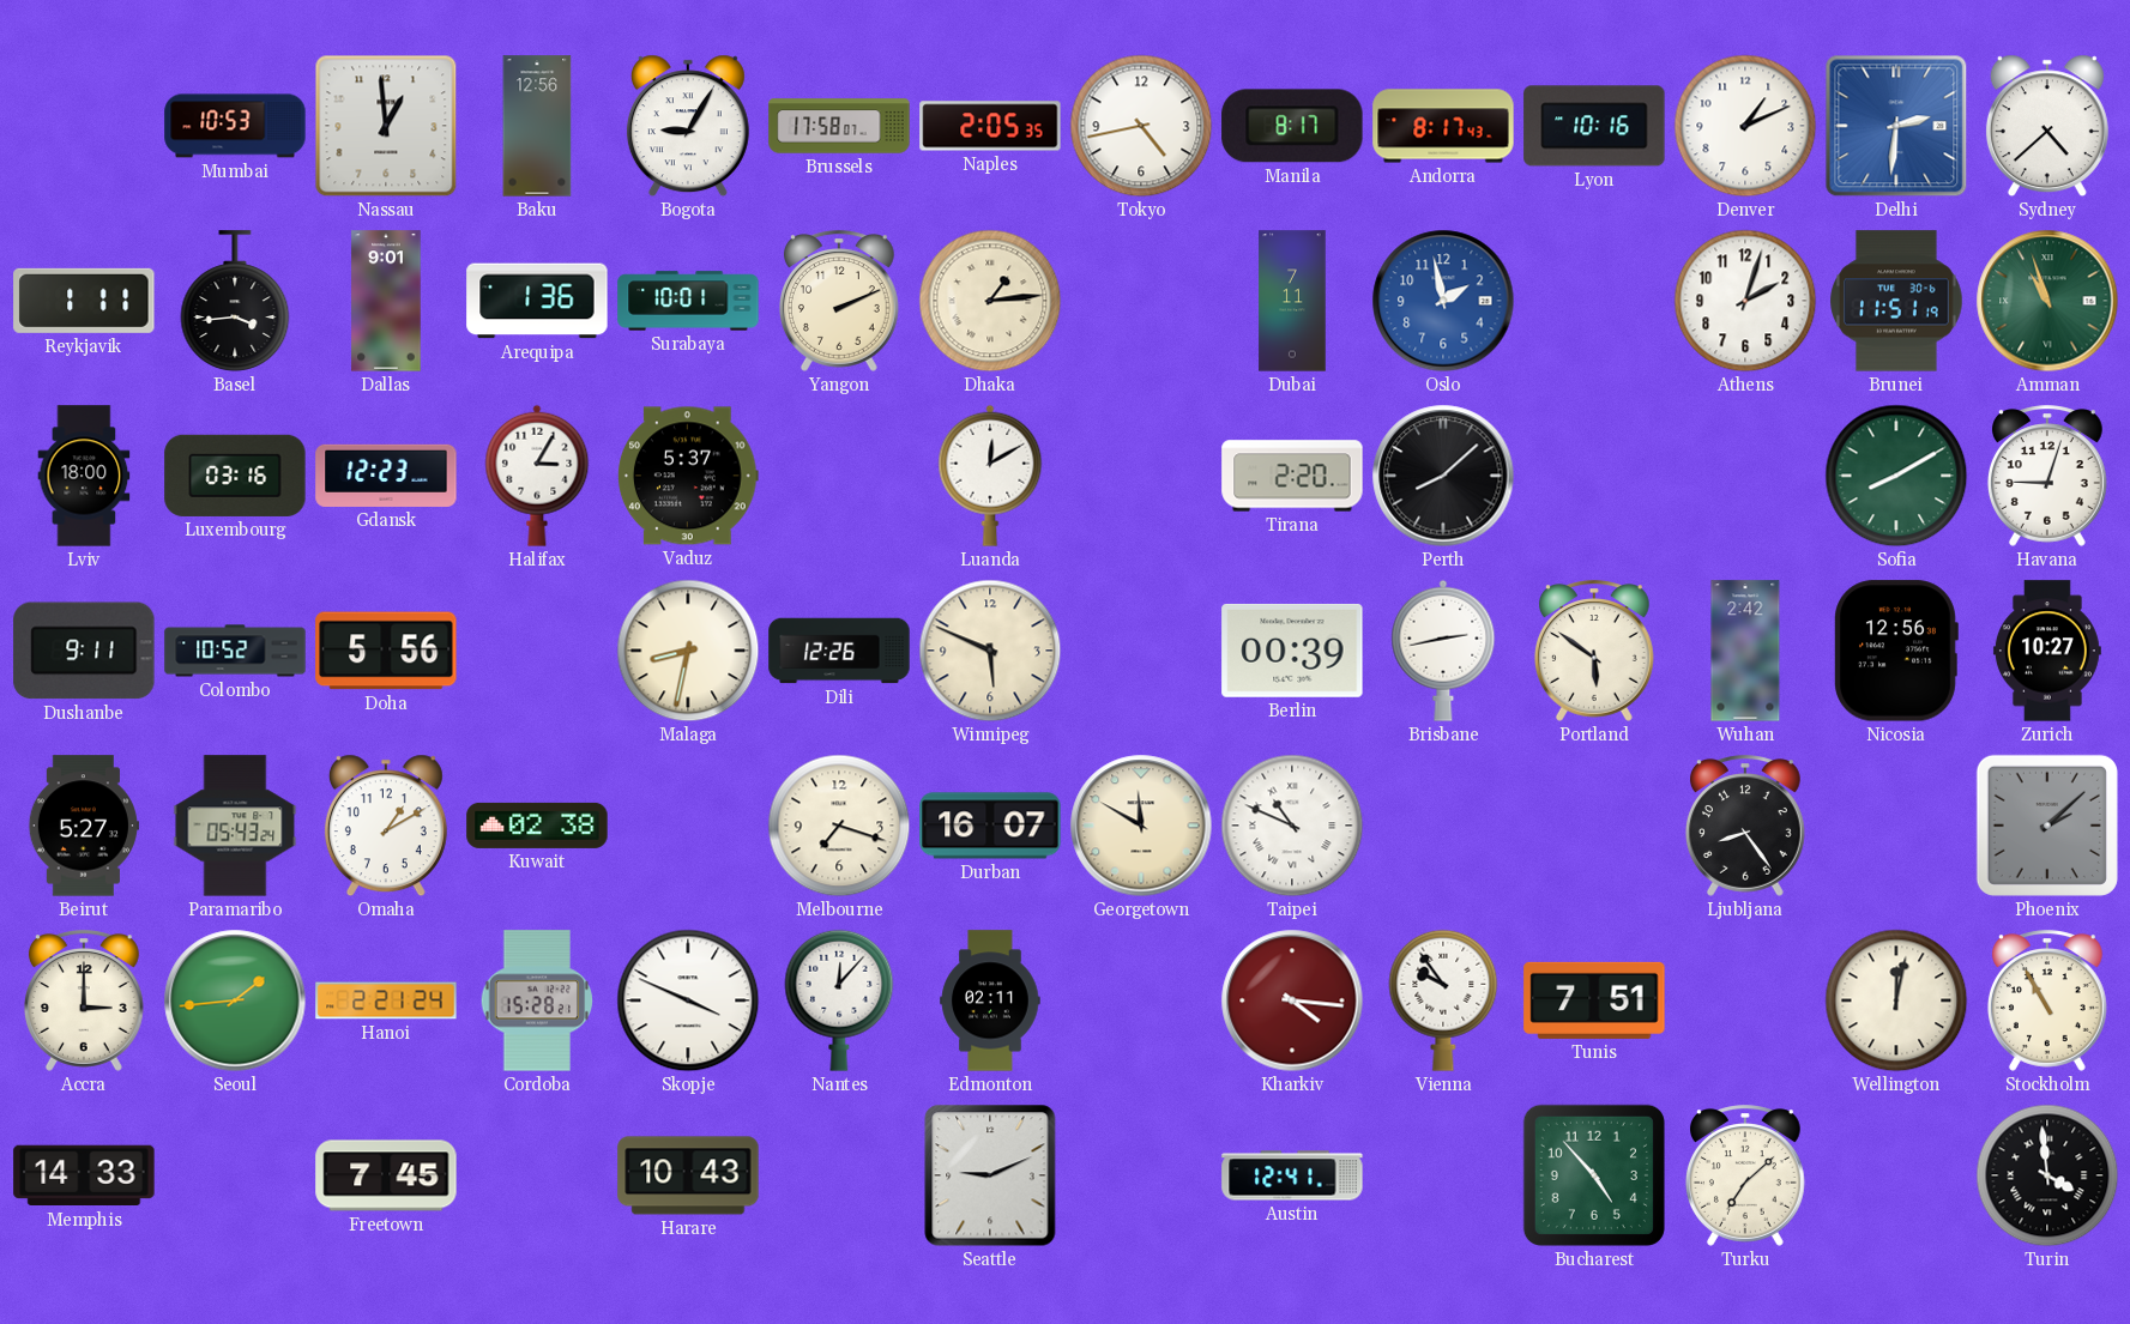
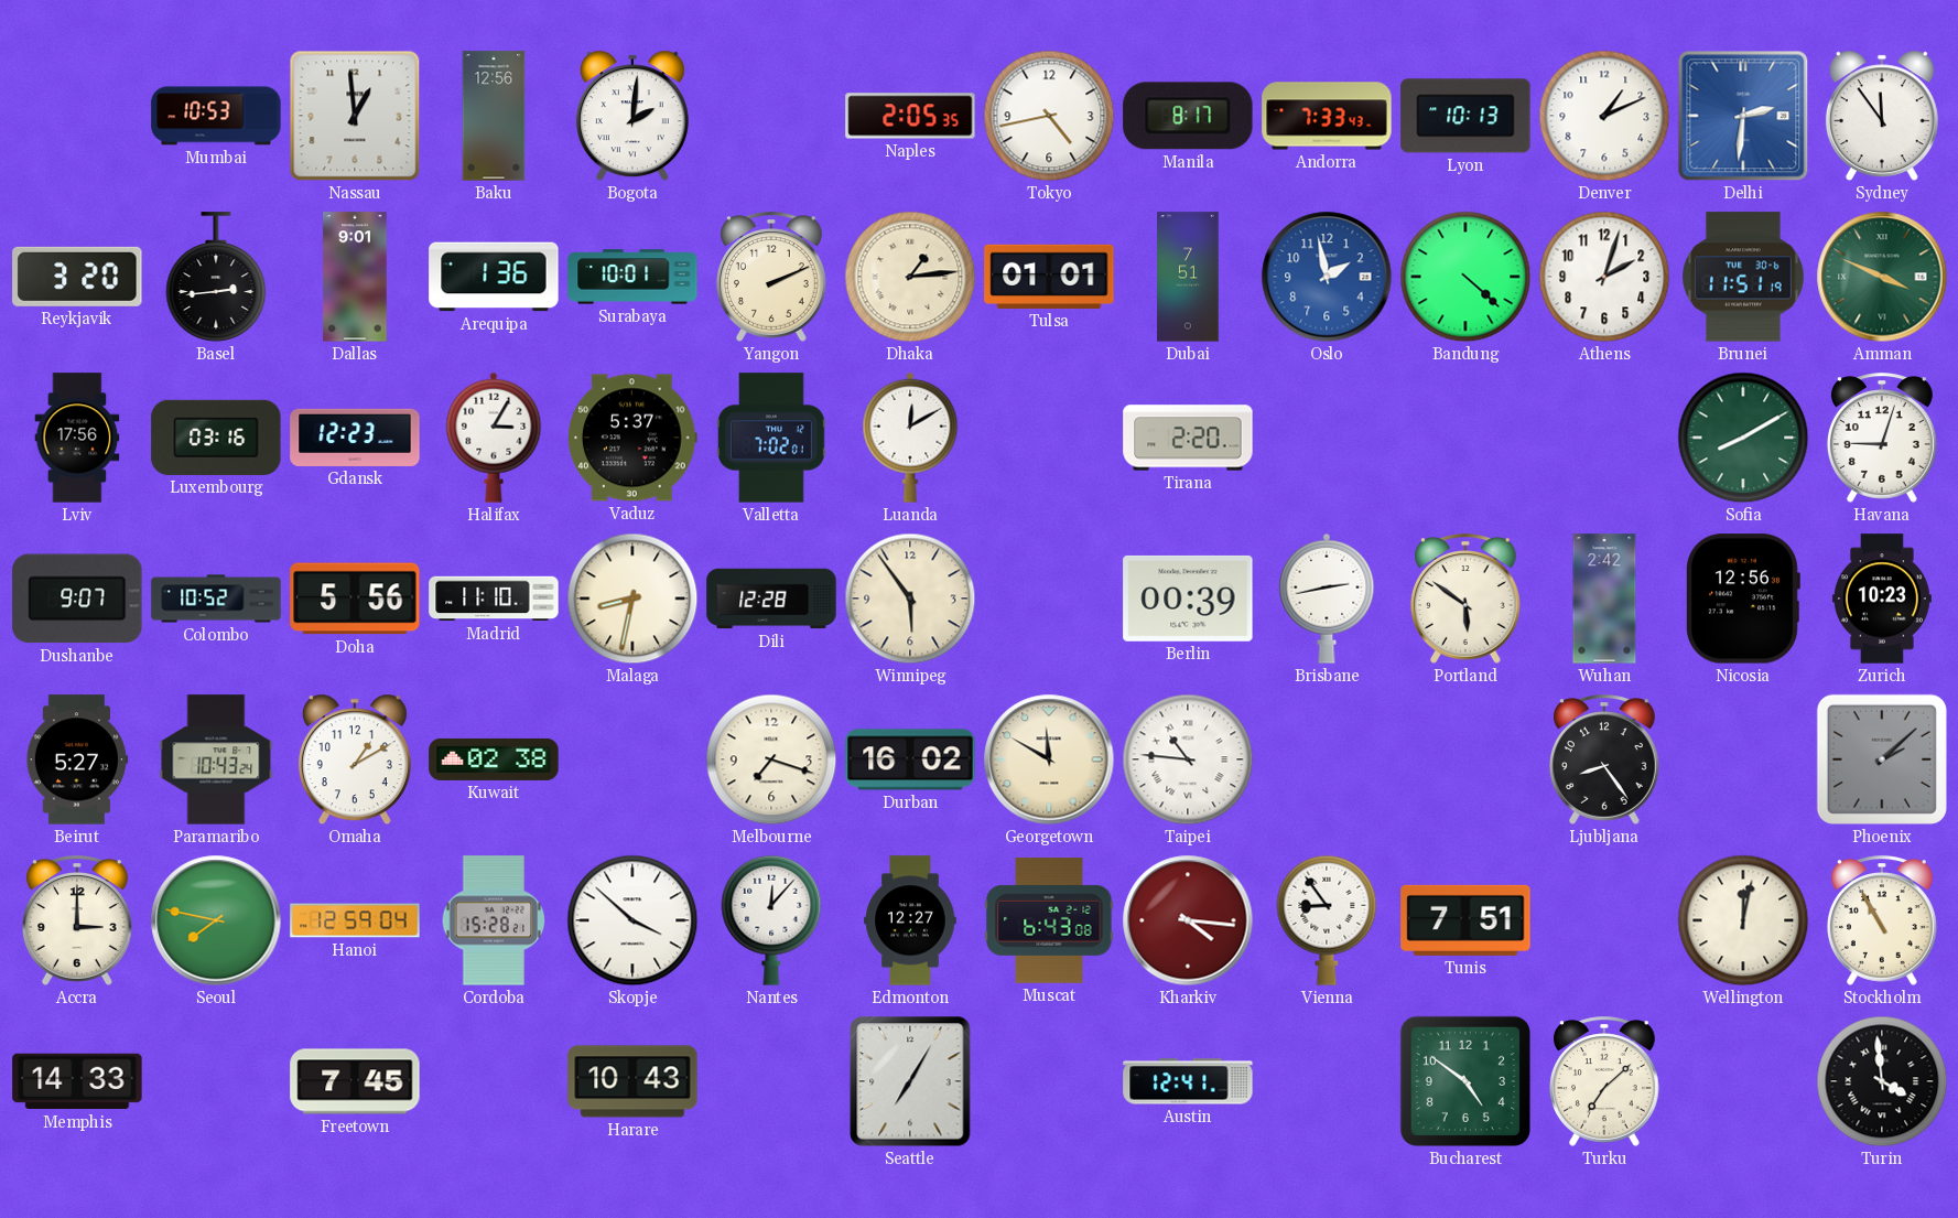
Bogota: 9:05 -> 2:01 (632, 116)
Brussels: 17:58 -> none (839, 126)
Andorra: 8:17 -> 7:33 (1327, 116)
Lyon: 10:16 -> 10:13 (1465, 116)
Sydney: 4:38 -> 11:54 (1882, 116)
Reykjavik: 1:11 -> 3:20 (77, 277)
Basel: 3:44 -> 2:44 (216, 277)
Tulsa: none -> 01:01 (1049, 277)
Dubai: 7:11 -> 7:51 (1188, 277)
Bandung: none -> 4:22 (1465, 277)
Amman: 10:57 -> 3:49 (1882, 277)
Lviv: 18:00 -> 17:56 (77, 438)
Valletta: none -> 7:02 (771, 438)
Perth: 8:08 -> none (1443, 476)
Dushanbe: 9:11 -> 9:07 (77, 599)
Madrid: none -> 11:10 (494, 599)
Dili: 12:26 -> 12:28 (771, 599)
Winnipeg: 5:49 -> 5:54 (910, 599)
Zurich: 10:27 -> 10:23 (1882, 599)
Paramaribo: 05:43 -> 10:43 (216, 759)
Durban: 16:07 -> 16:02 (910, 759)
Taipei: 10:49 -> 10:46 (1188, 759)
Seoul: 1:44 -> 7:47 (216, 920)
Hanoi: 2:21 -> 12:59 (355, 920)
Skopje: 3:49 -> 3:52 (632, 920)
Edmonton: 02:11 -> 12:27 (910, 920)
Muscat: none -> 6:43 (1049, 920)
Vienna: 9:54 -> 8:54 (1327, 920)
Seattle: 9:11 -> 7:05 (910, 1081)
Bucharest: 4:53 -> 4:51 (1465, 1081)
